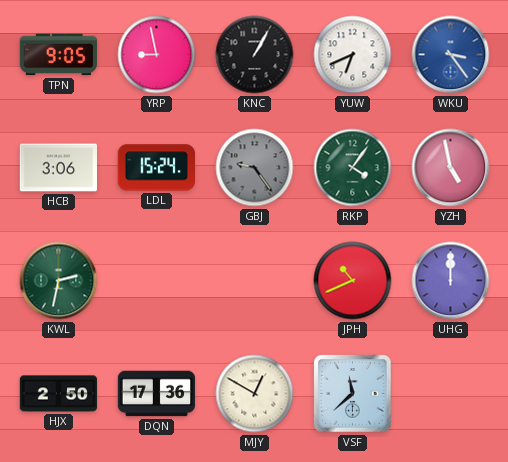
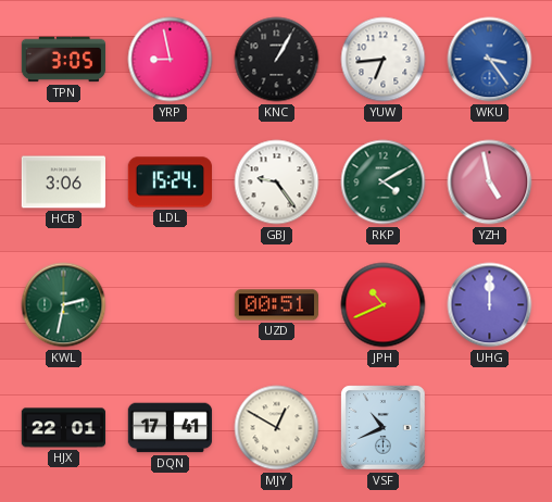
TPN: 9:05 -> 3:05 (64, 60)
YUW: 6:41 -> 6:44 (384, 60)
GBJ dial: grey -> white (277, 183)
RKP: 4:06 -> 4:10 (384, 183)
UZD: none -> 00:51 (277, 305)
HJX: 2:50 -> 22:01 (64, 428)
DQN: 17:36 -> 17:41 (171, 428)
VSF: 11:38 -> 10:41 (384, 428)
